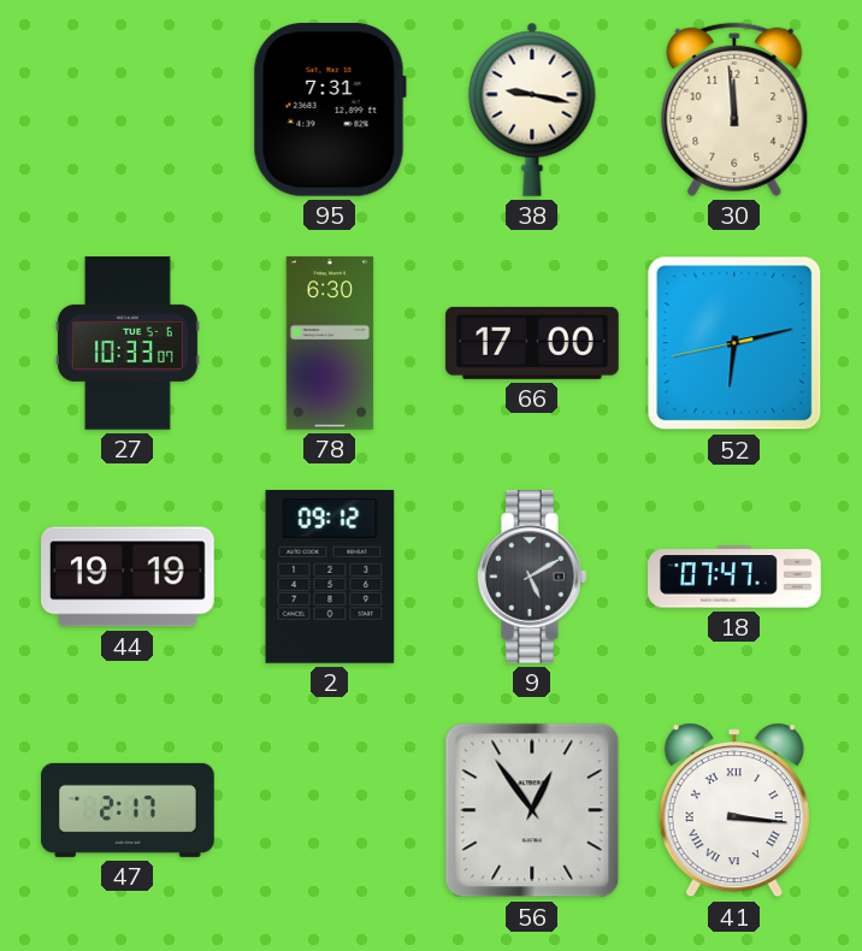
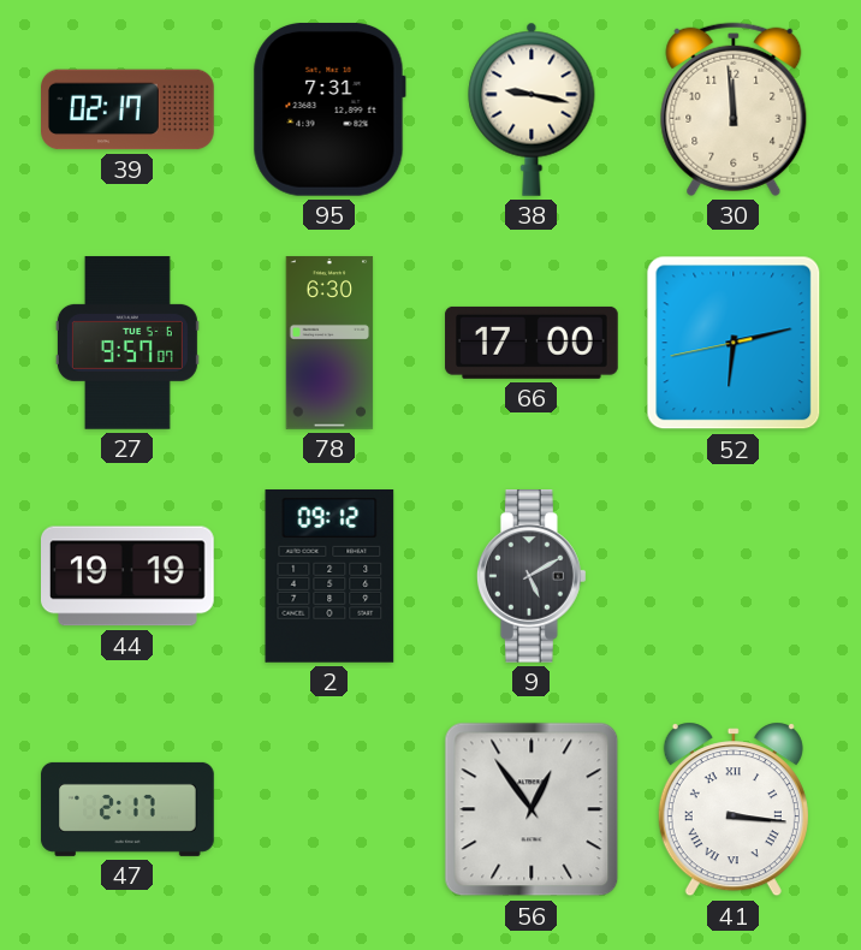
39: none -> 02:17 (127, 109)
27: 10:33 -> 9:57 (127, 343)
18: 07:47 -> none (734, 577)
